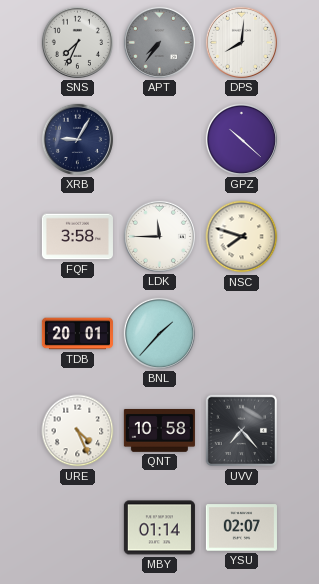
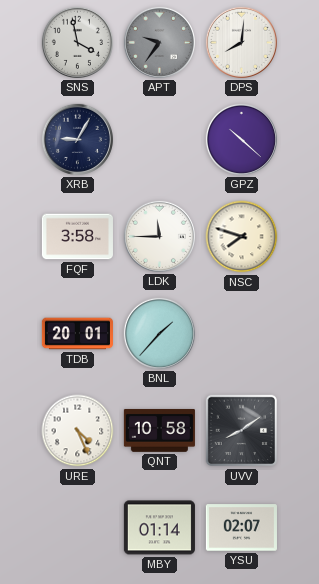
SNS: 7:34 -> 3:58 (77, 42)
APT: 7:36 -> 9:36 (159, 42)
UVV: 7:23 -> 8:09 (242, 431)
